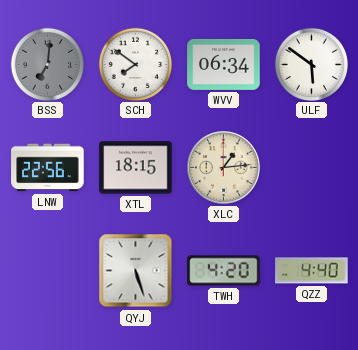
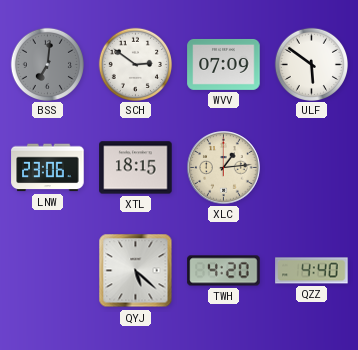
SCH: 7:51 -> 2:51 (135, 64)
WVV: 06:34 -> 07:09 (224, 64)
LNW: 22:56 -> 23:06 (48, 168)
QYJ: 5:27 -> 5:22 (136, 271)
